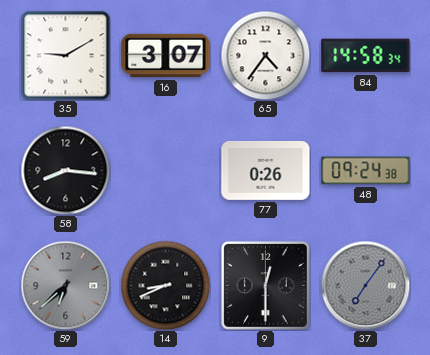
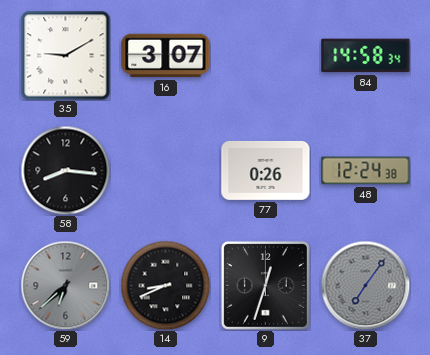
65: 4:36 -> none (265, 55)
48: 09:24 -> 12:24 (366, 171)
9: 12:30 -> 12:33 (265, 285)
